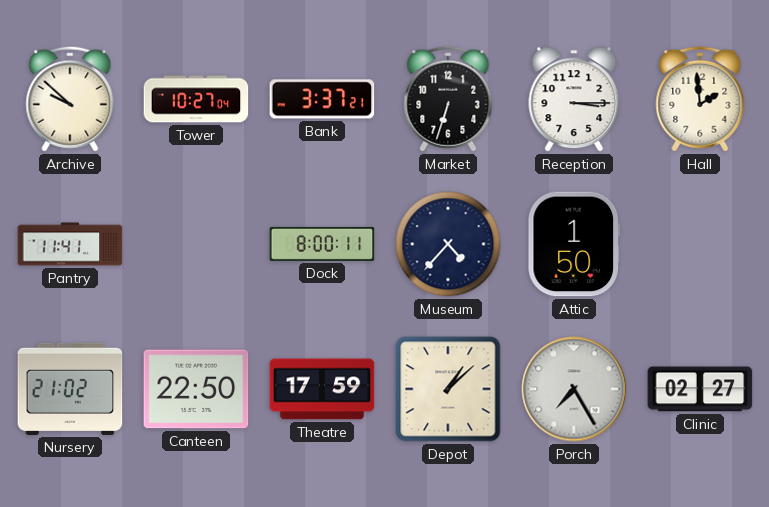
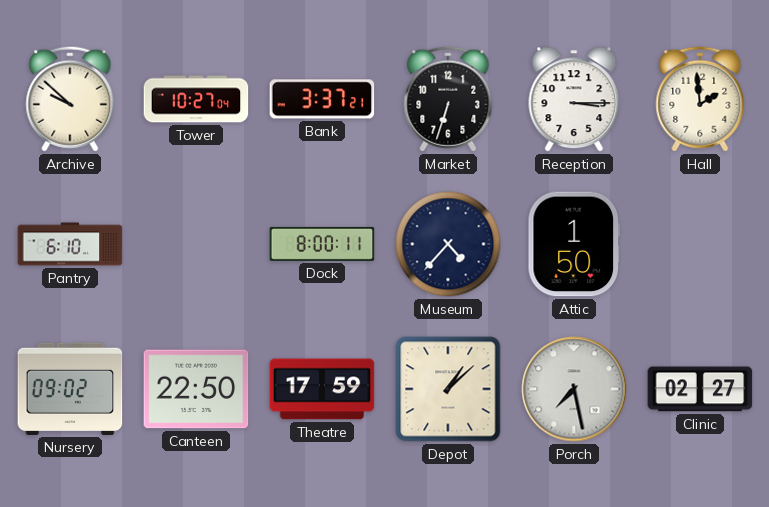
Pantry: 11:41 -> 6:10 (70, 244)
Nursery: 21:02 -> 09:02 (70, 389)
Porch: 7:25 -> 7:28 (574, 389)
